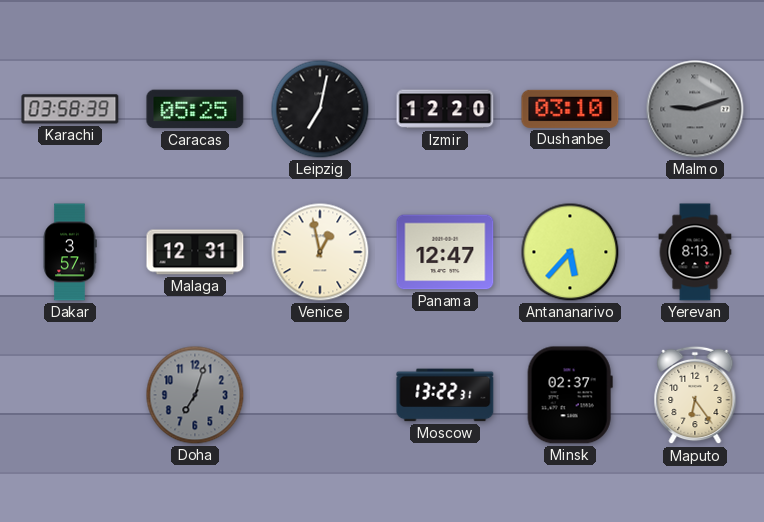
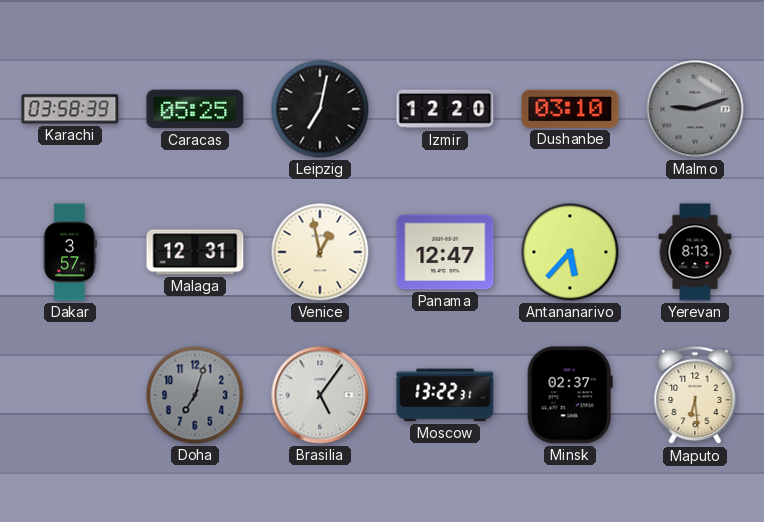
Brasilia: none -> 5:06 (320, 395)
Maputo: 6:24 -> 6:29 (695, 395)
